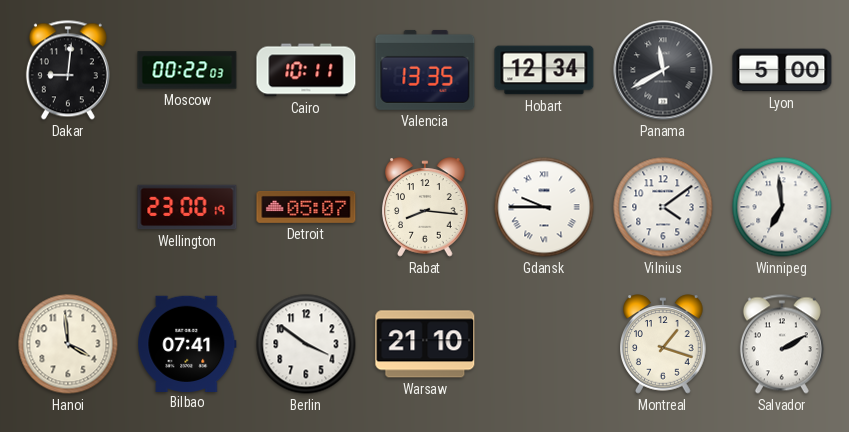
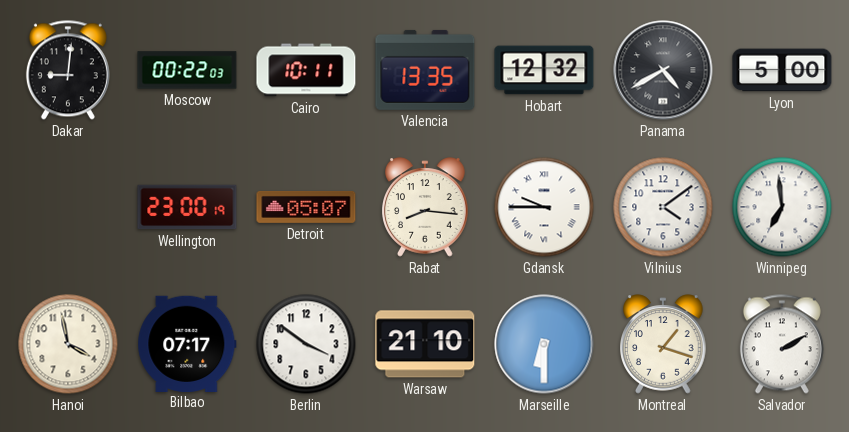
Hobart: 12:34 -> 12:32 (544, 70)
Panama: 11:40 -> 4:40 (663, 70)
Hanoi: 3:59 -> 3:58 (68, 344)
Bilbao: 07:41 -> 07:17 (187, 343)
Marseille: none -> 6:30 (544, 344)
